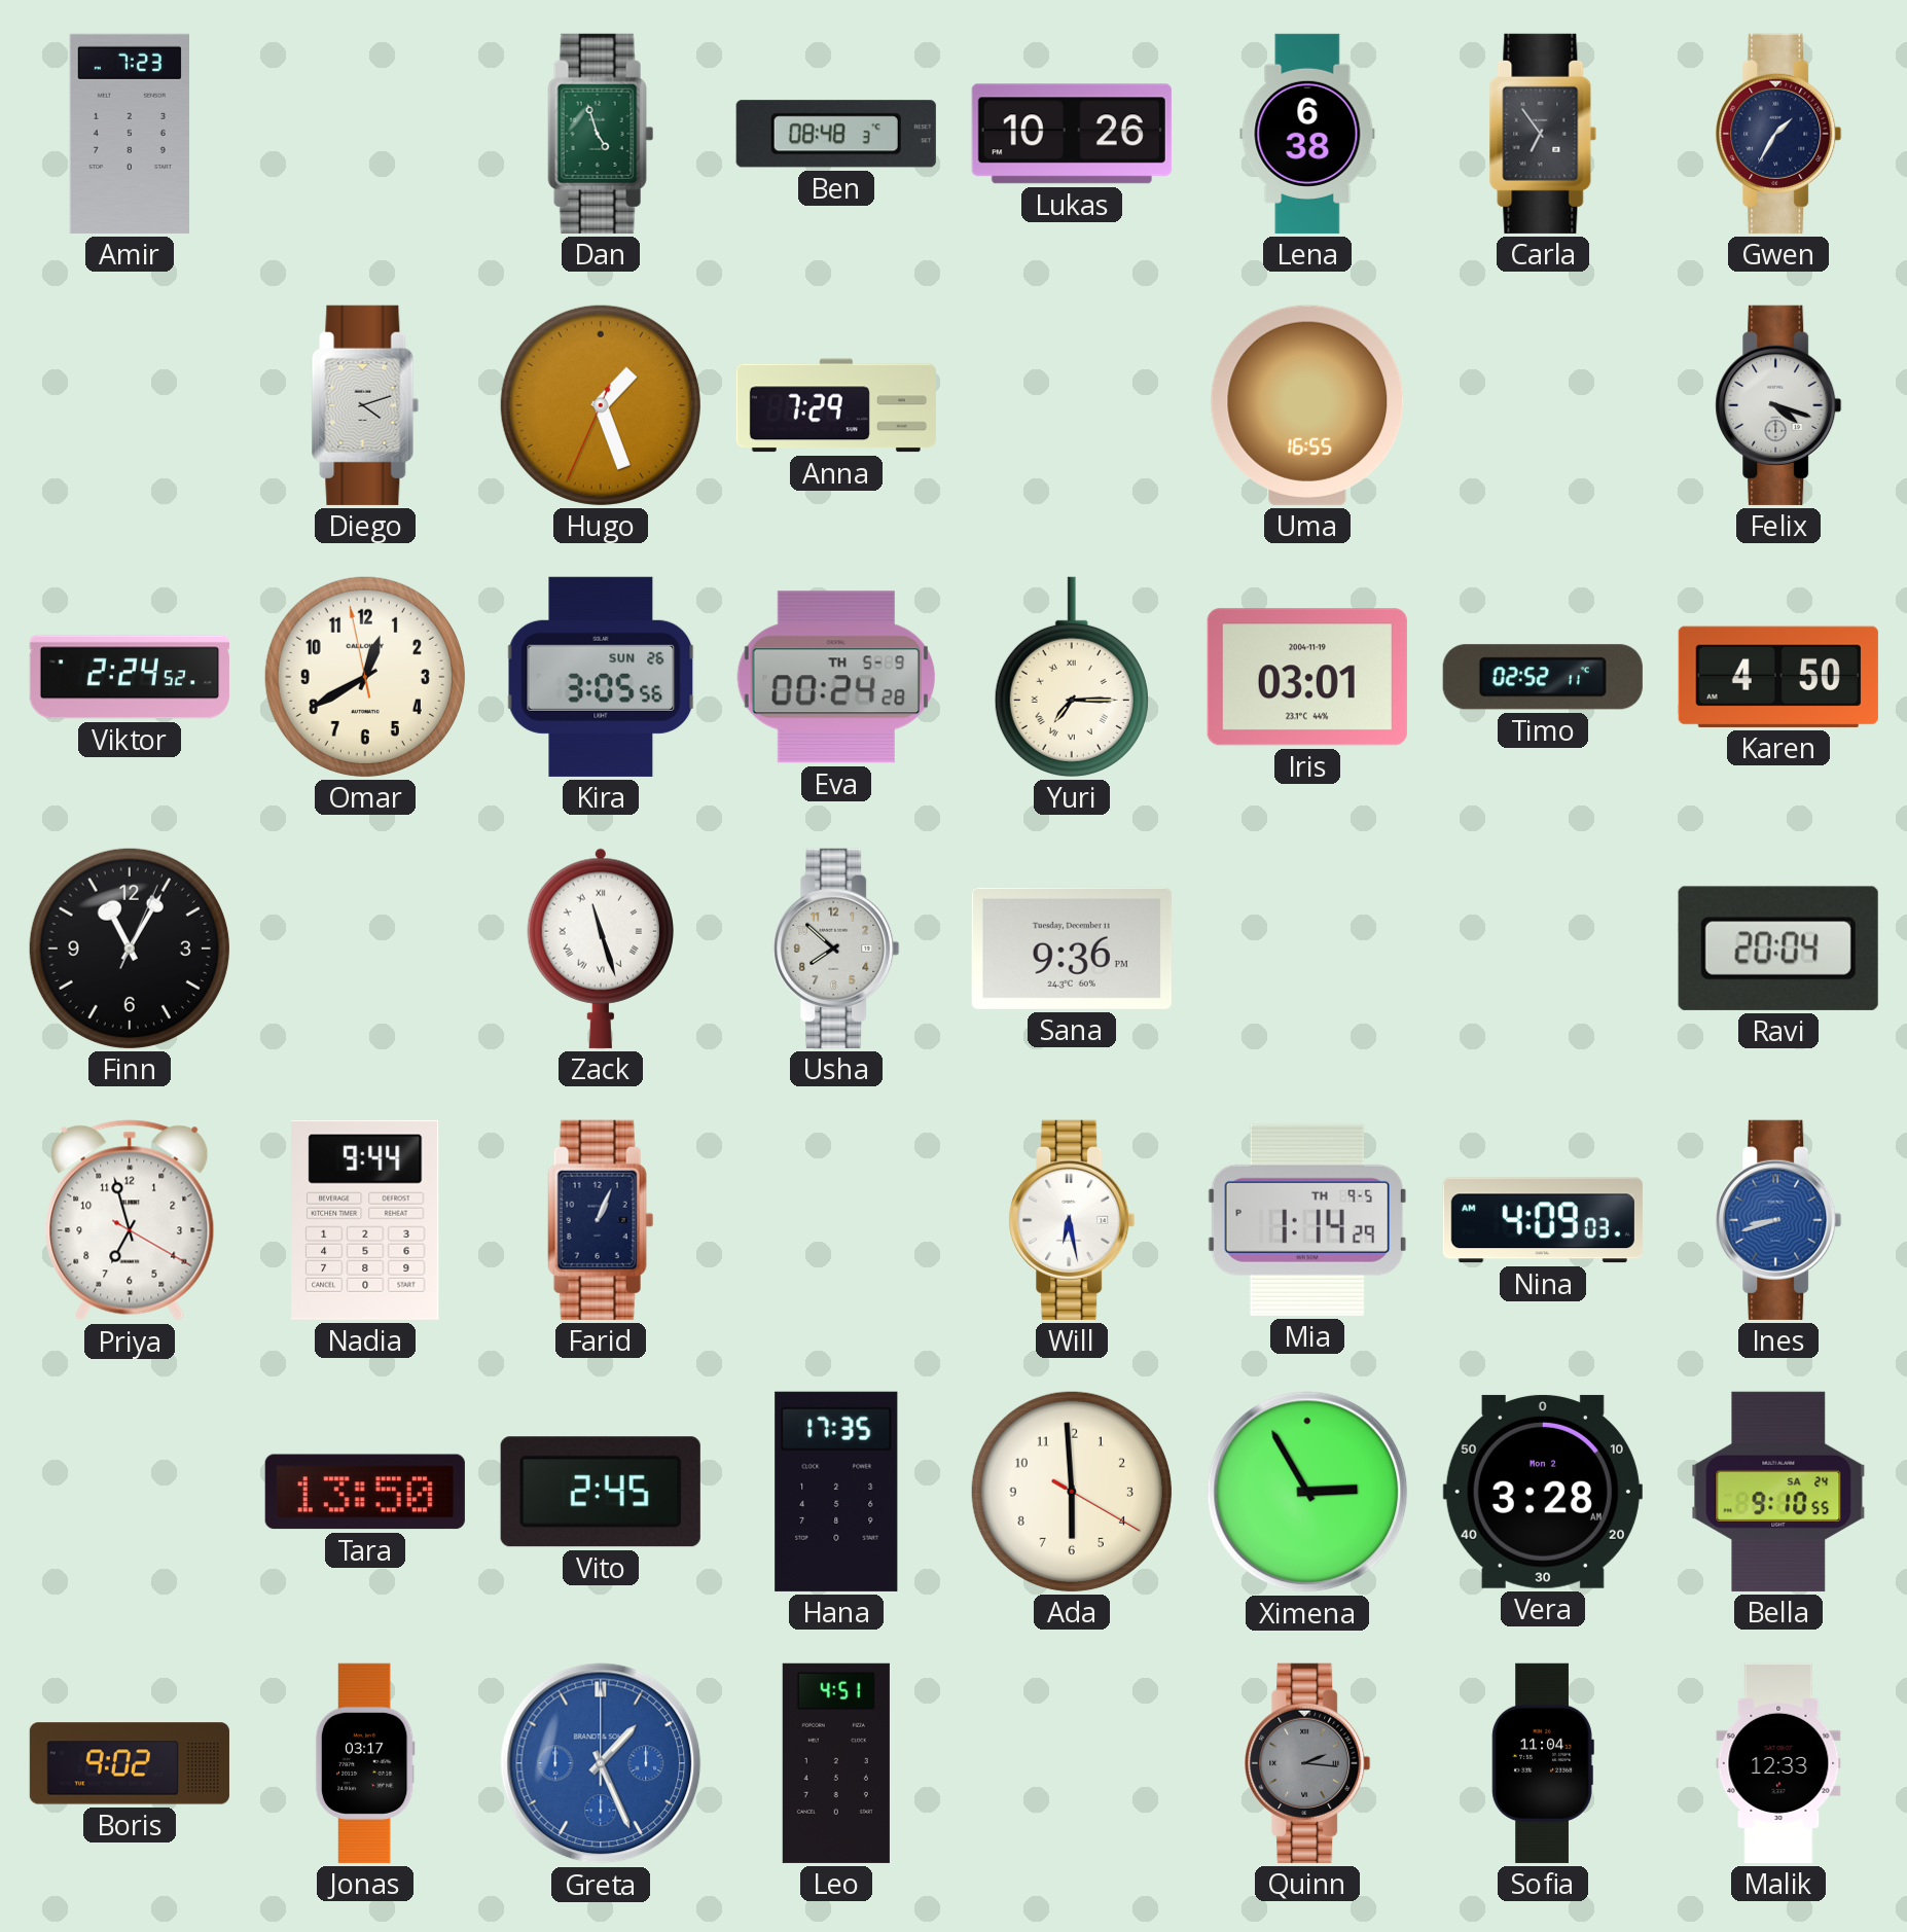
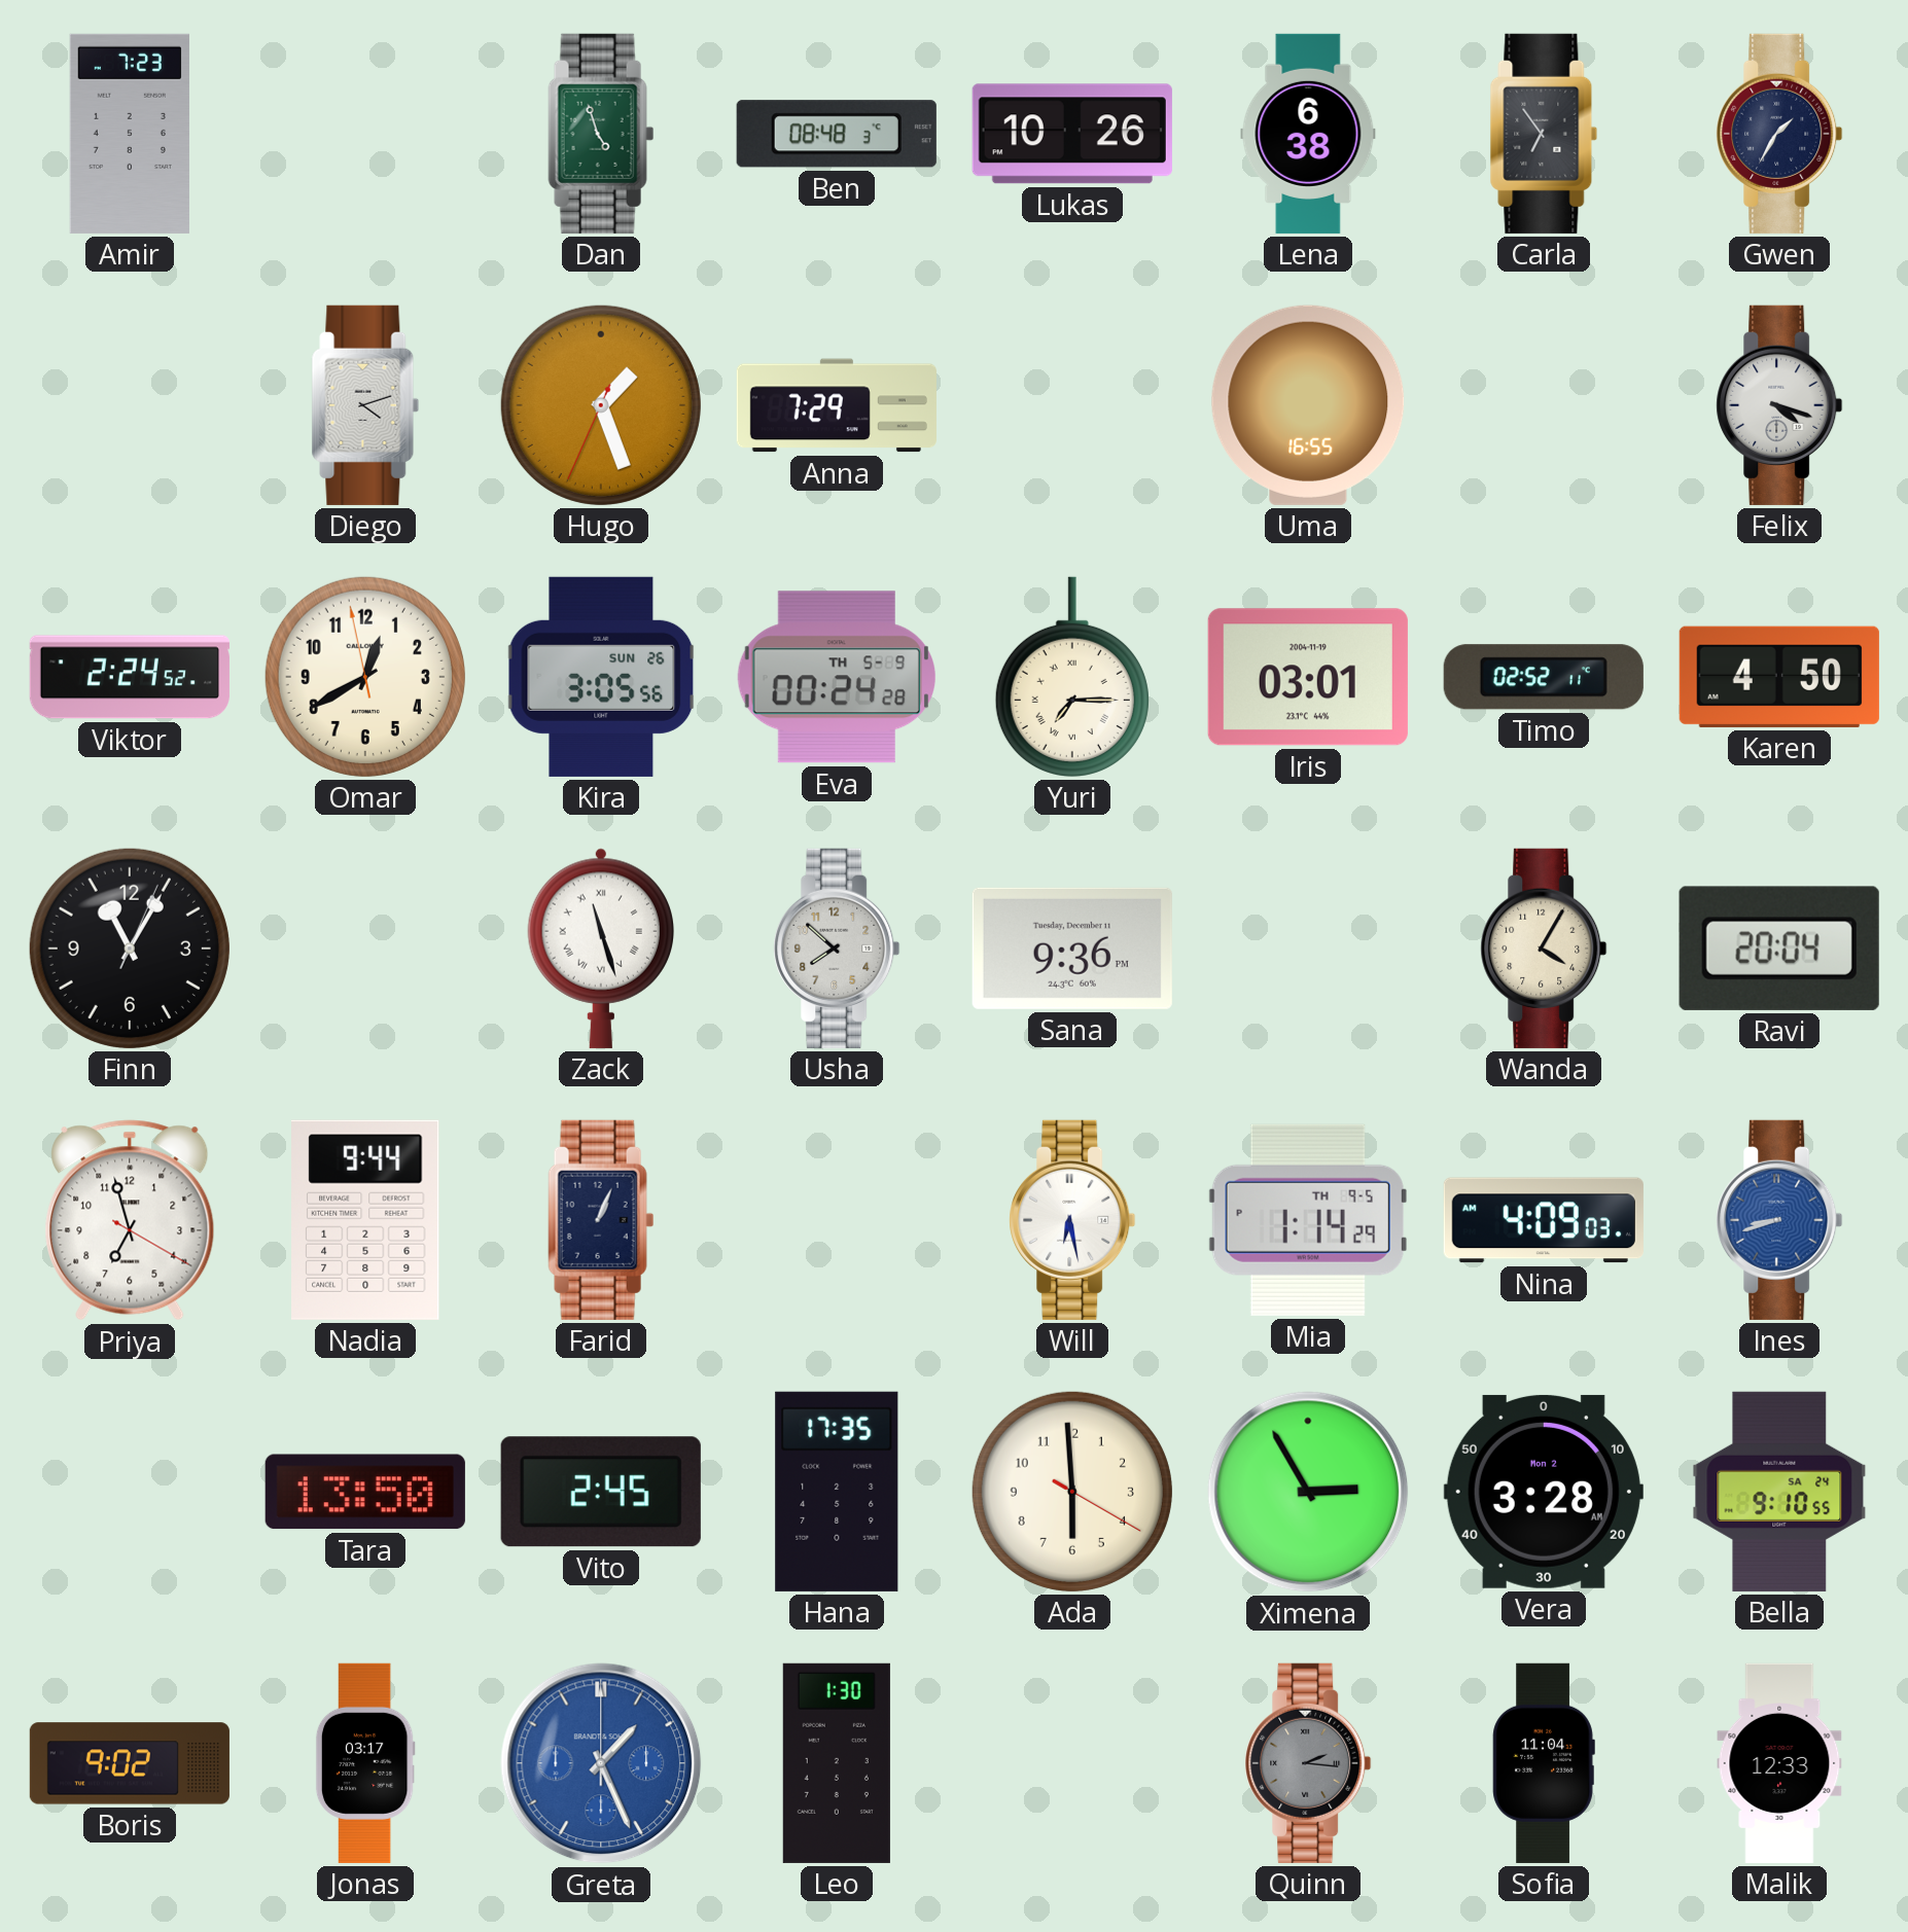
Wanda: none -> 4:05 (1544, 949)
Leo: 4:51 -> 1:30 (837, 1763)
